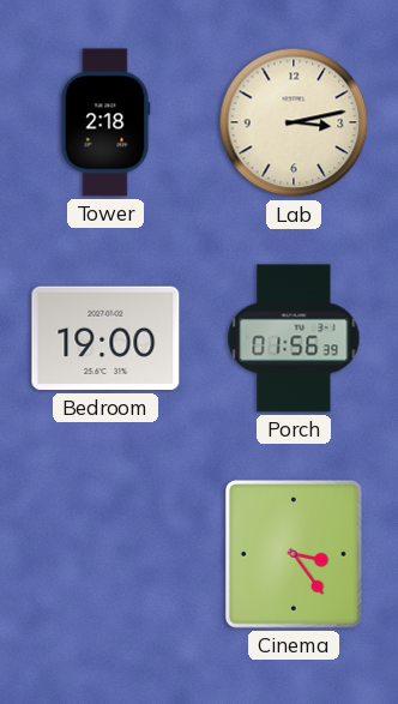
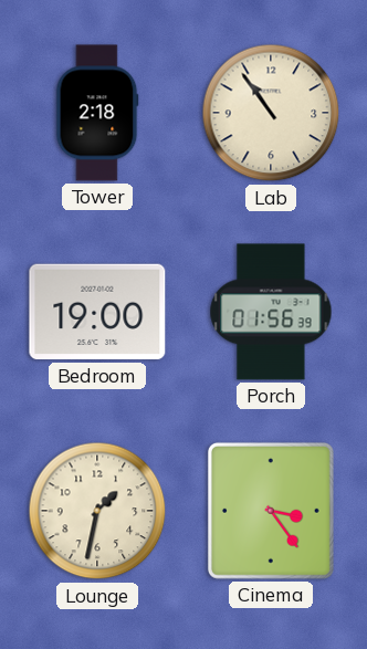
Lab: 3:13 -> 10:54 (271, 113)
Lounge: none -> 1:32 (97, 511)
